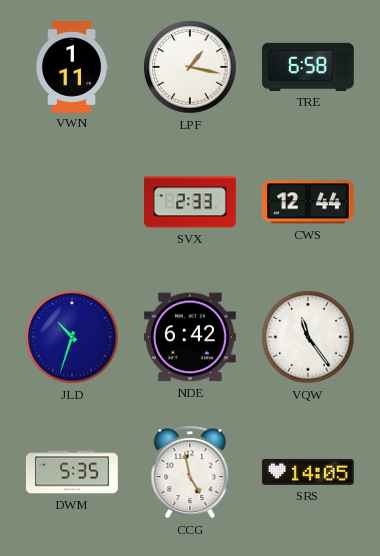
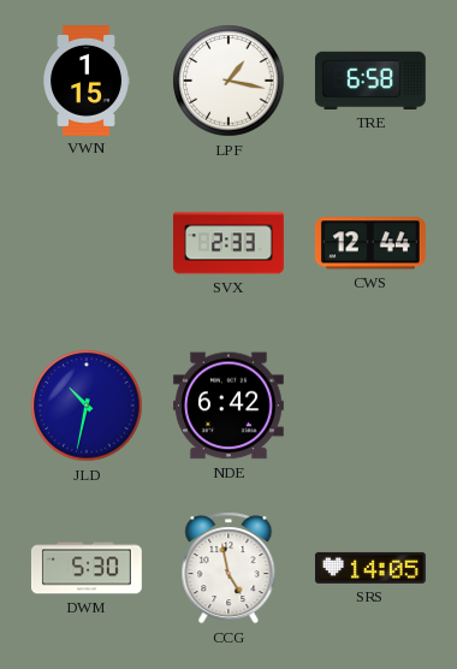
VWN: 1:11 -> 1:15 (87, 81)
JLD: 10:33 -> 10:32 (87, 405)
VQW: 11:24 -> none (308, 337)
DWM: 5:35 -> 5:30 (87, 568)
